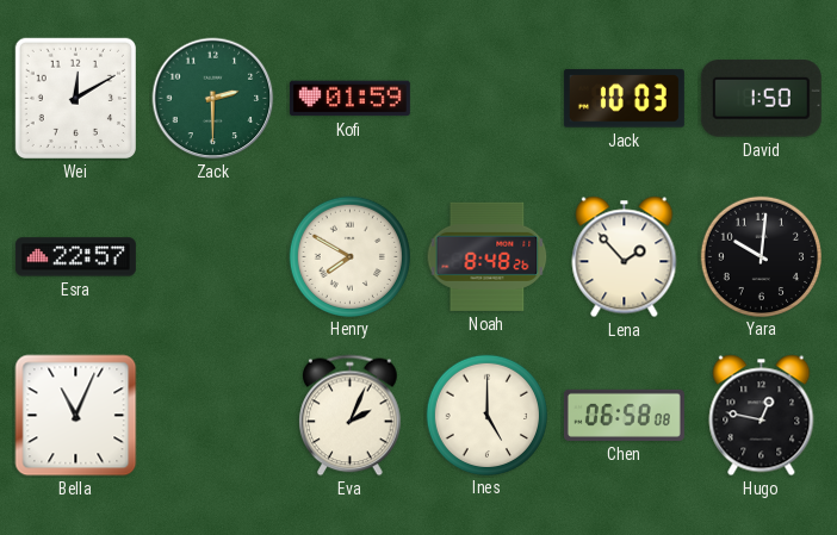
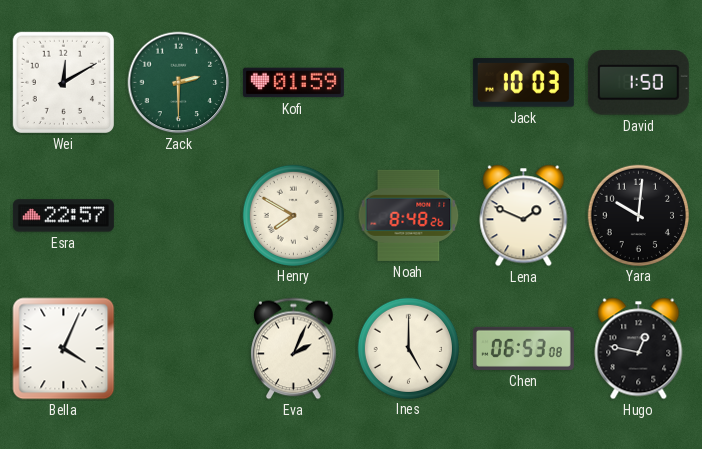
Lena: 1:53 -> 1:49 (524, 216)
Bella: 11:04 -> 4:04 (64, 349)
Chen: 06:58 -> 06:53 (523, 348)
